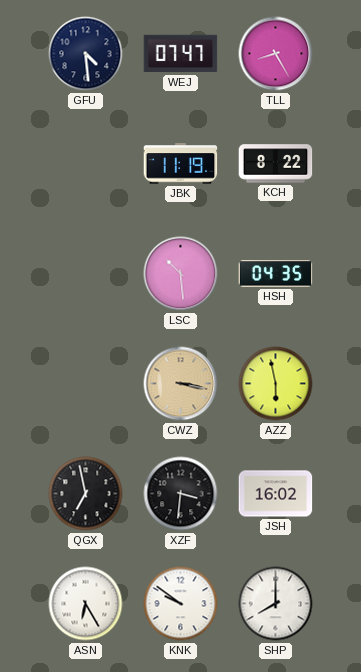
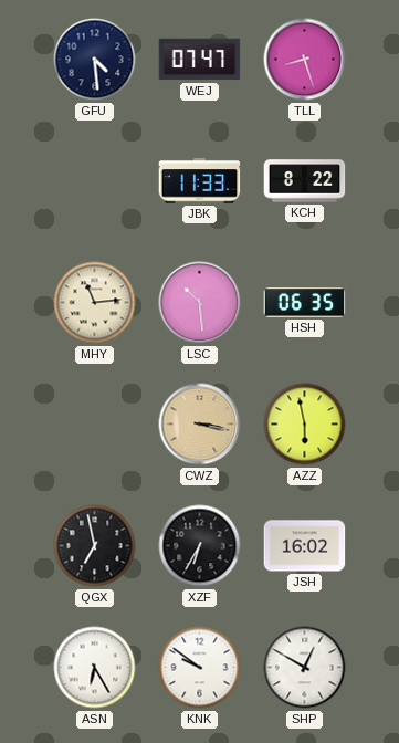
TLL: 8:25 -> 8:27 (305, 60)
JBK: 11:19 -> 11:33 (200, 181)
MHY: none -> 11:14 (95, 303)
HSH: 04:35 -> 06:35 (305, 303)
XZF: 3:31 -> 6:35 (200, 546)
SHP: 8:00 -> 12:50 (305, 668)
